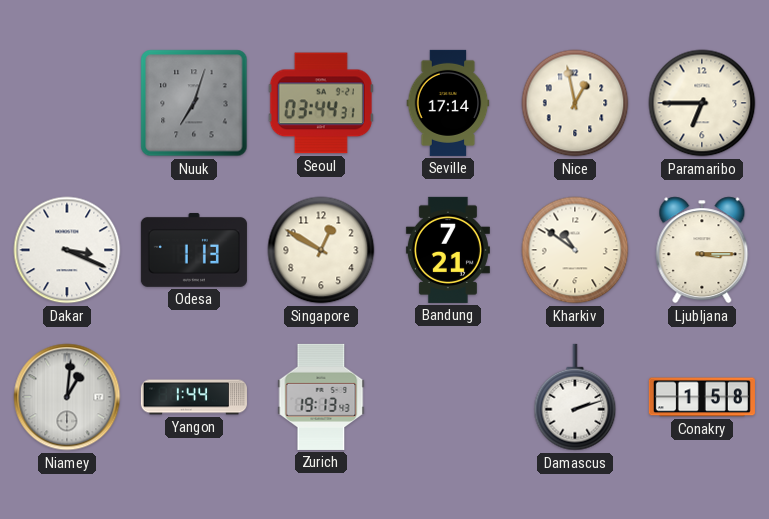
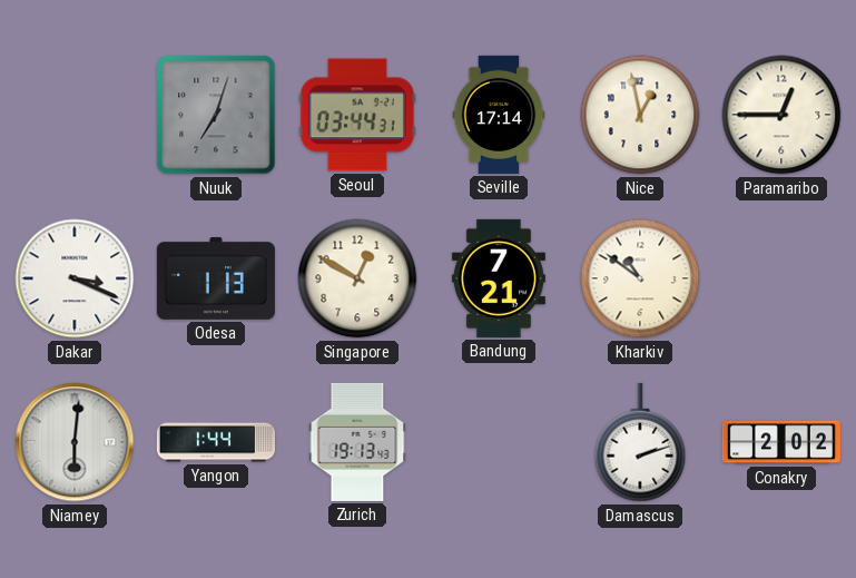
Paramaribo: 6:45 -> 12:45 (781, 115)
Ljubljana: 3:15 -> none (702, 250)
Niamey: 1:01 -> 6:01 (75, 442)
Conakry: 1:58 -> 2:02 (781, 442)
